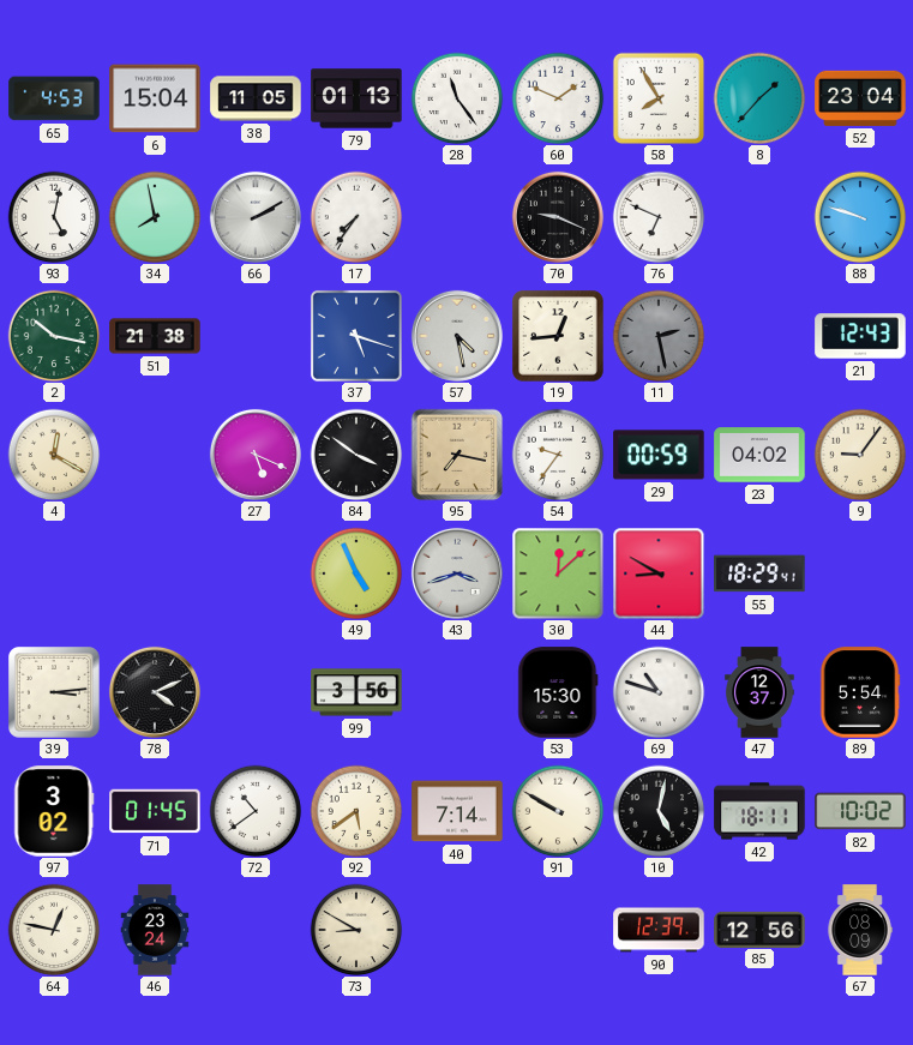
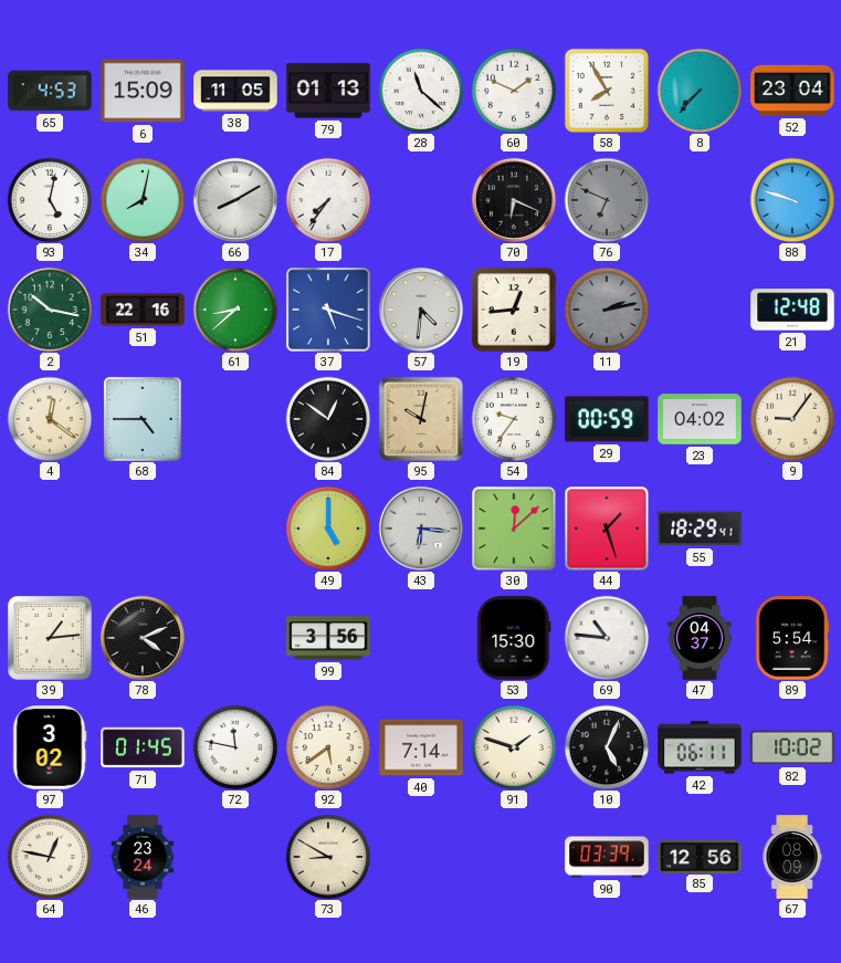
6: 15:04 -> 15:09 (143, 91)
28: 11:24 -> 11:22 (421, 91)
8: 1:37 -> 7:37 (700, 91)
34: 7:58 -> 8:02 (143, 200)
66: 2:10 -> 8:10 (235, 200)
70: 9:19 -> 6:19 (514, 200)
76 dial: white -> grey (607, 200)
51: 21:38 -> 22:16 (143, 310)
61: none -> 8:38 (235, 310)
57: 4:28 -> 4:31 (421, 310)
11: 2:28 -> 2:13 (607, 310)
21: 12:43 -> 12:48 (792, 310)
4: 12:20 -> 12:21 (50, 419)
68: none -> 4:45 (143, 419)
27: 5:19 -> none (256, 455)
84: 3:51 -> 12:51 (328, 419)
95: 7:17 -> 10:02 (421, 419)
49: 4:56 -> 5:00 (328, 528)
43: 3:42 -> 6:16 (421, 528)
44: 8:50 -> 1:27 (607, 528)
39: 3:14 -> 1:14 (51, 639)
69: 10:48 -> 10:46 (607, 638)
47: 12:37 -> 04:37 (700, 638)
72: 10:39 -> 11:47 (235, 747)
91: 9:50 -> 1:48 (514, 747)
10: 5:02 -> 5:04 (607, 747)
42: 18:11 -> 06:11 (700, 747)
90: 12:39 -> 03:39 (607, 857)
